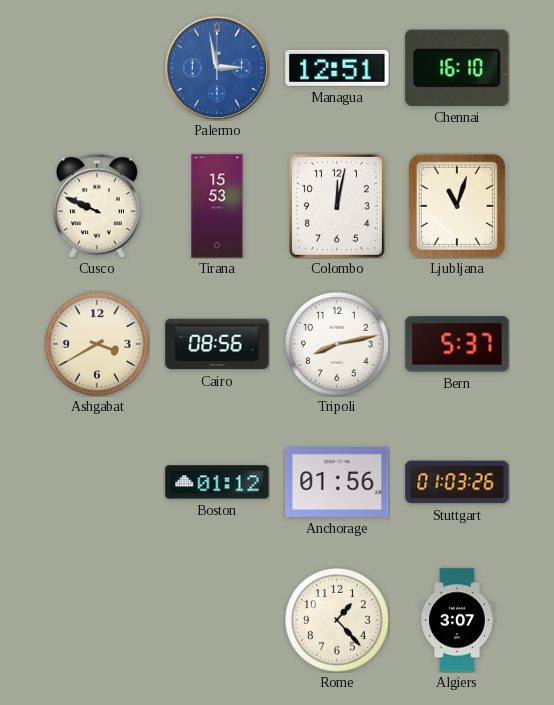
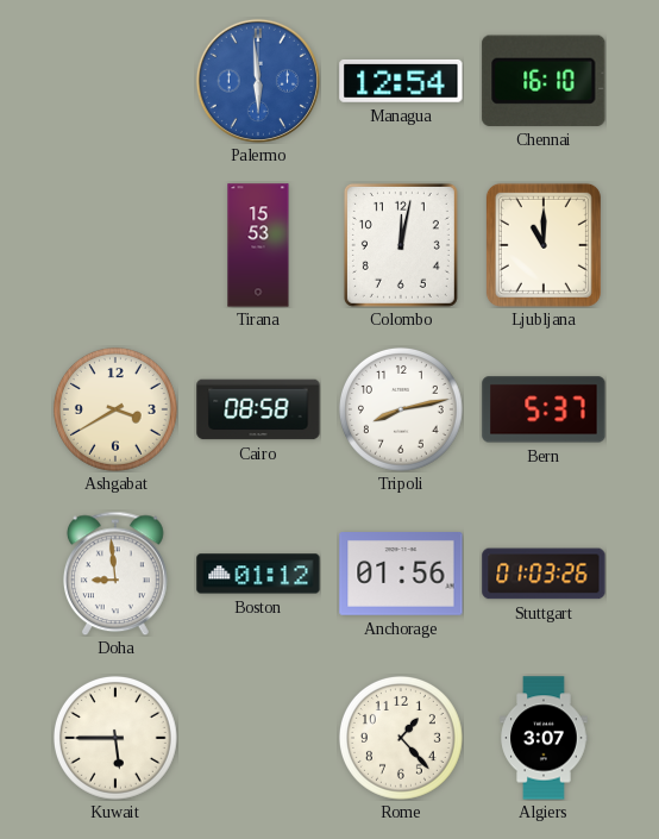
Palermo: 2:58 -> 5:59 (258, 81)
Managua: 12:51 -> 12:54 (401, 81)
Cusco: 9:49 -> none (98, 206)
Ljubljana: 11:03 -> 11:00 (544, 245)
Cairo: 08:56 -> 08:58 (258, 409)
Doha: none -> 8:59 (117, 574)
Kuwait: none -> 5:45 (115, 738)
